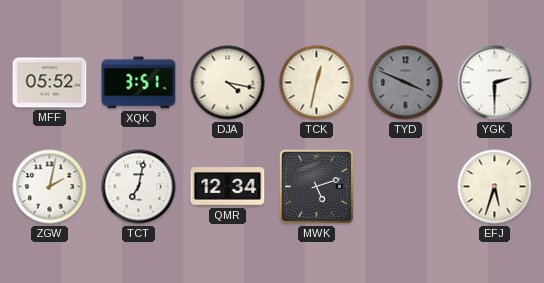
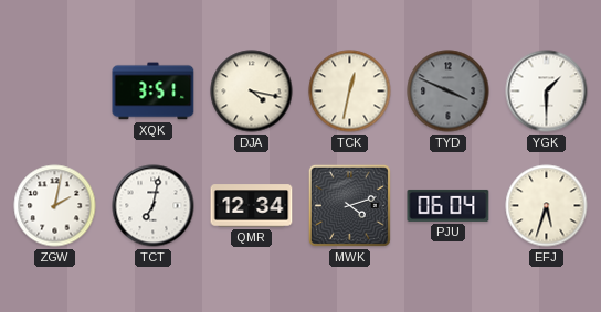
MFF: 05:52 -> none (50, 83)
YGK: 2:30 -> 1:30 (547, 92)
MWK: 5:12 -> 4:12 (349, 205)
PJU: none -> 06:04 (449, 205)
